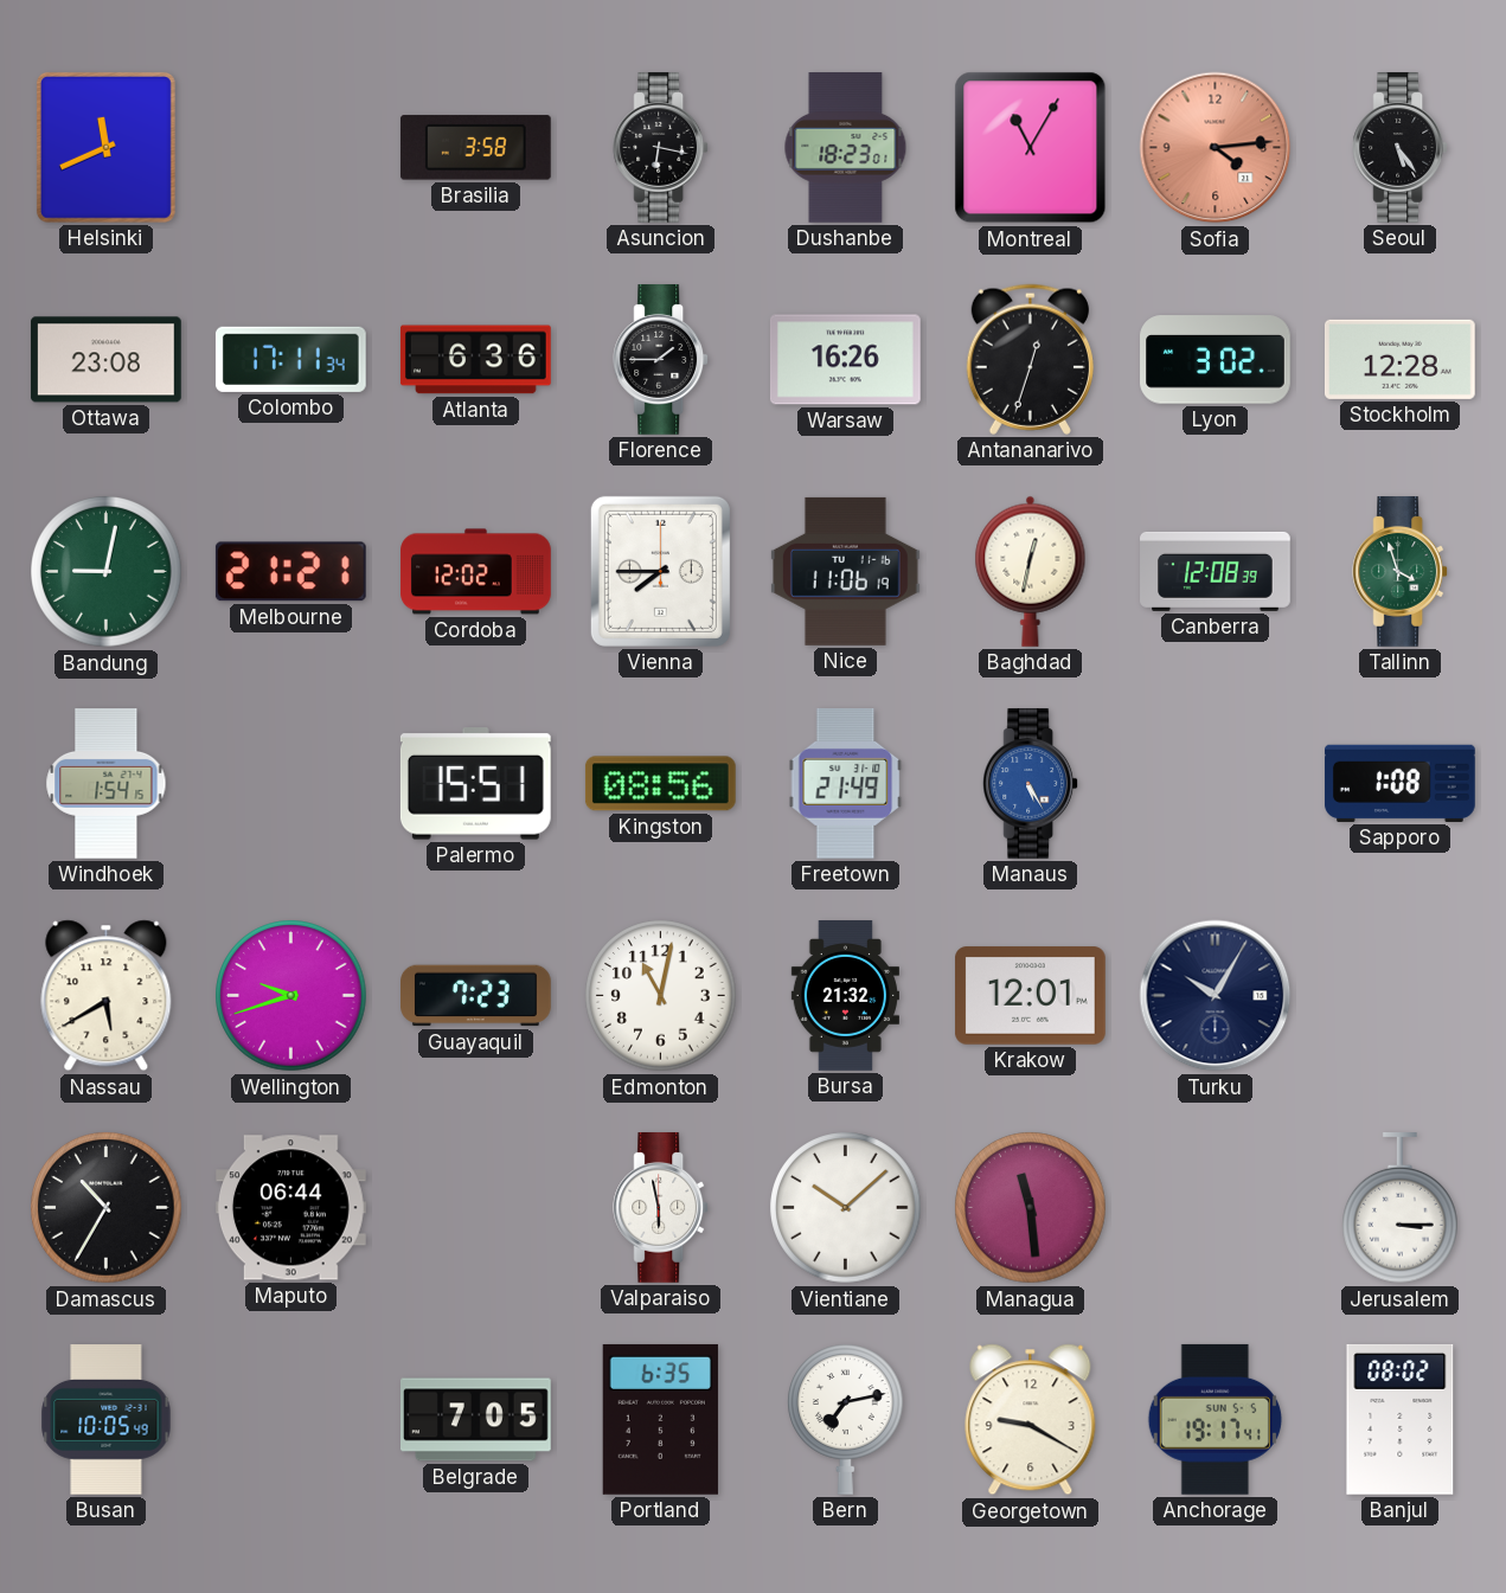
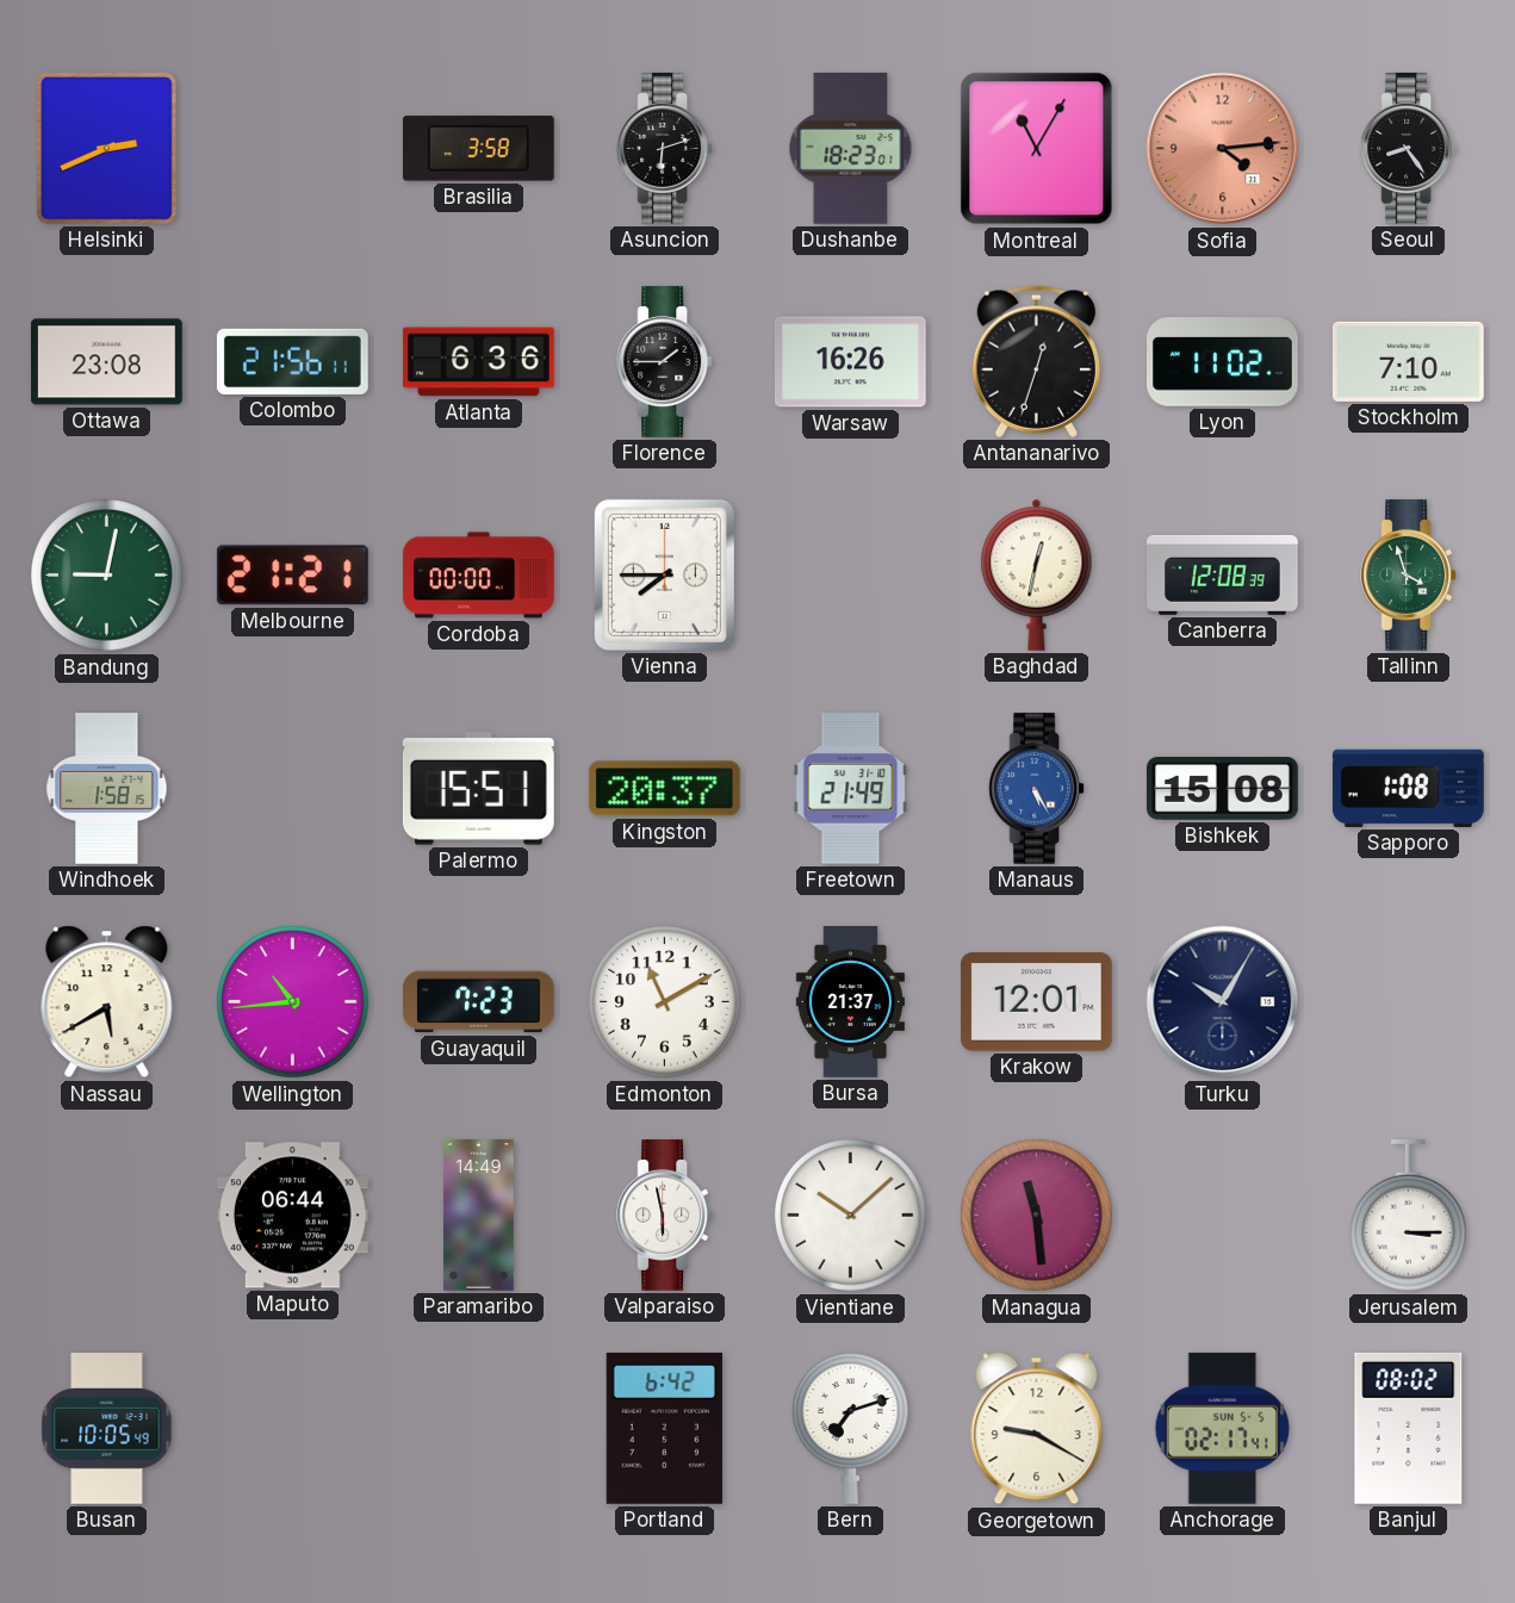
Helsinki: 11:41 -> 2:41 (106, 148)
Asuncion: 6:17 -> 6:12 (665, 149)
Seoul: 5:24 -> 8:24 (1409, 149)
Colombo: 17:11 -> 21:56 (292, 361)
Lyon: 3:02 -> 11:02 (1223, 362)
Stockholm: 12:28 -> 7:10 (1408, 361)
Cordoba: 12:02 -> 00:00 (479, 576)
Nice: 11:06 -> none (845, 571)
Windhoek: 1:54 -> 1:58 (107, 789)
Kingston: 08:56 -> 20:37 (664, 789)
Bishkek: none -> 15:08 (1223, 789)
Wellington: 9:42 -> 10:44 (293, 1002)
Edmonton: 11:02 -> 11:10 (665, 1002)
Bursa: 21:32 -> 21:37 (850, 1002)
Damascus: 10:35 -> none (107, 1208)
Paramaribo: none -> 14:49 (479, 1216)
Belgrade: 7:05 -> none (476, 1420)
Portland: 6:35 -> 6:42 (664, 1428)
Bern: 7:13 -> 7:12 (851, 1428)
Anchorage: 19:17 -> 02:17 (1222, 1428)
